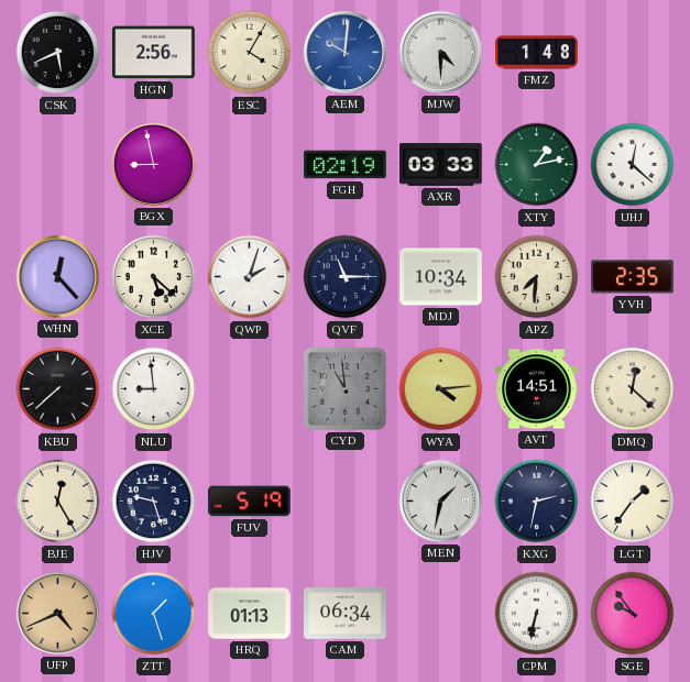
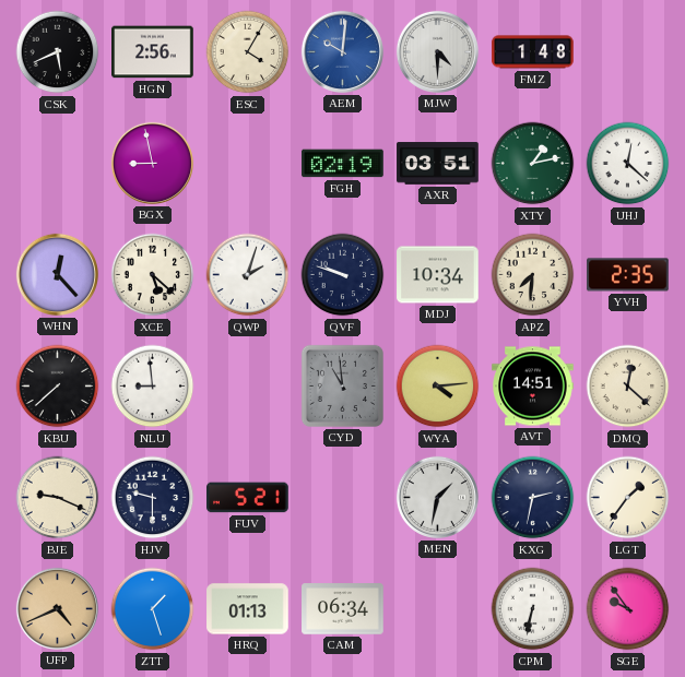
AXR: 03:33 -> 03:51 (438, 164)
QVF: 11:15 -> 9:48 (343, 275)
BJE: 12:25 -> 9:19 (58, 498)
HJV: 9:27 -> 9:30 (153, 498)
FUV: 5:19 -> 5:21 (248, 498)
